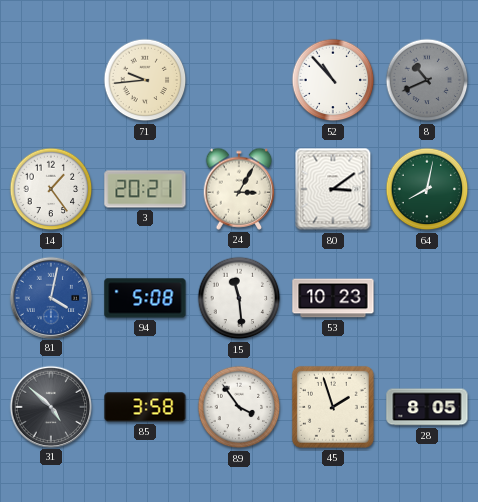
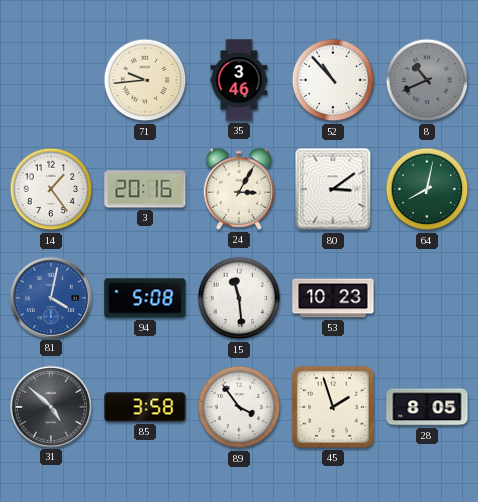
35: none -> 3:46 (239, 80)
3: 20:21 -> 20:16 (145, 189)
